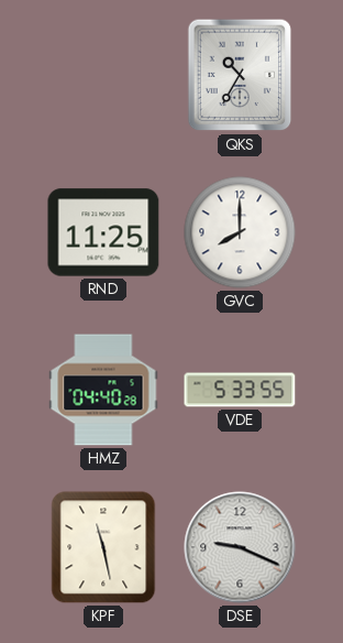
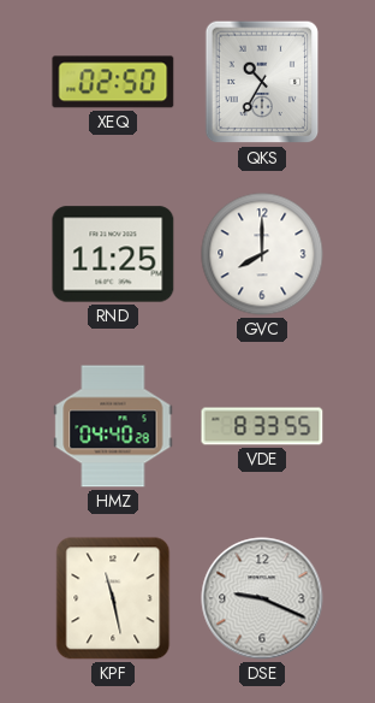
XEQ: none -> 02:50 (113, 82)
VDE: 5:33 -> 8:33 (262, 426)
